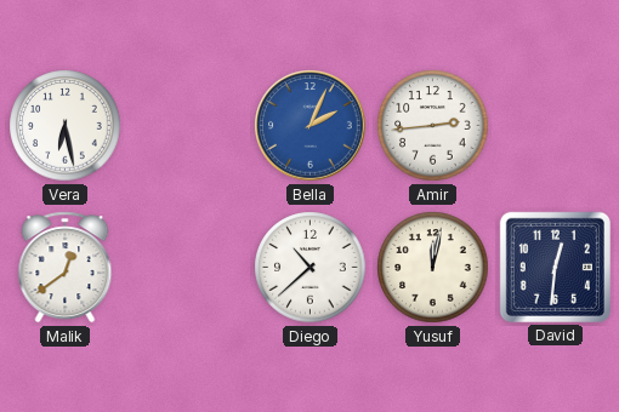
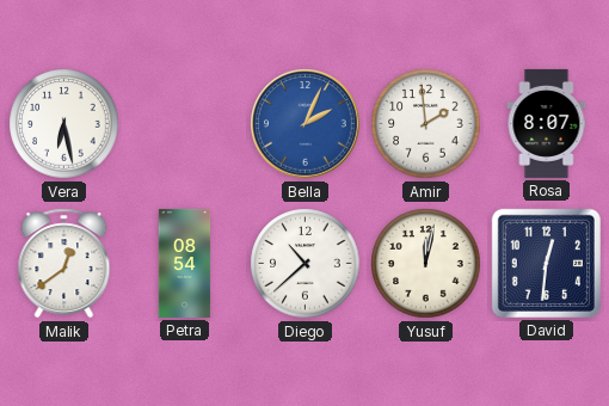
Amir: 2:44 -> 1:59 (426, 124)
Rosa: none -> 8:07 (547, 123)
Petra: none -> 08:54 (185, 263)
